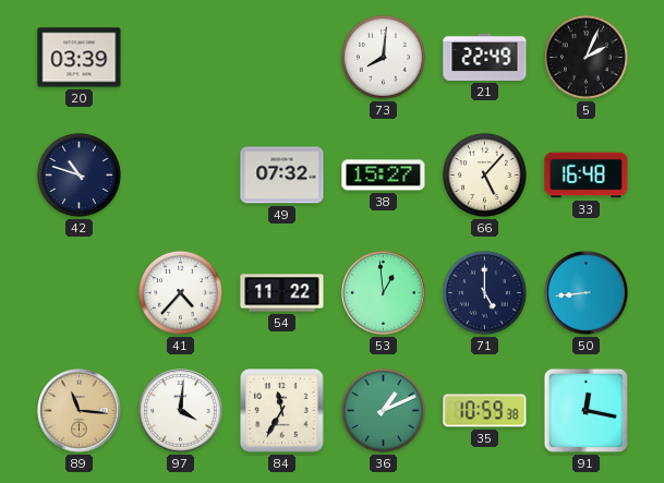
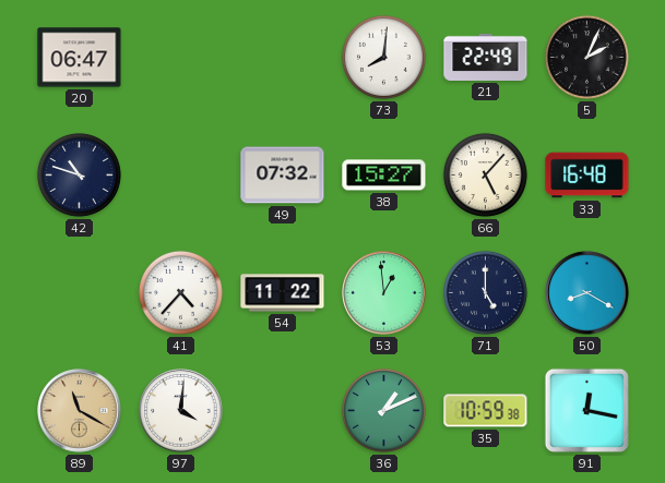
20: 03:39 -> 06:47 (80, 58)
50: 8:44 -> 8:20 (587, 293)
89: 11:16 -> 11:20 (80, 411)
84: 11:35 -> none (282, 411)
